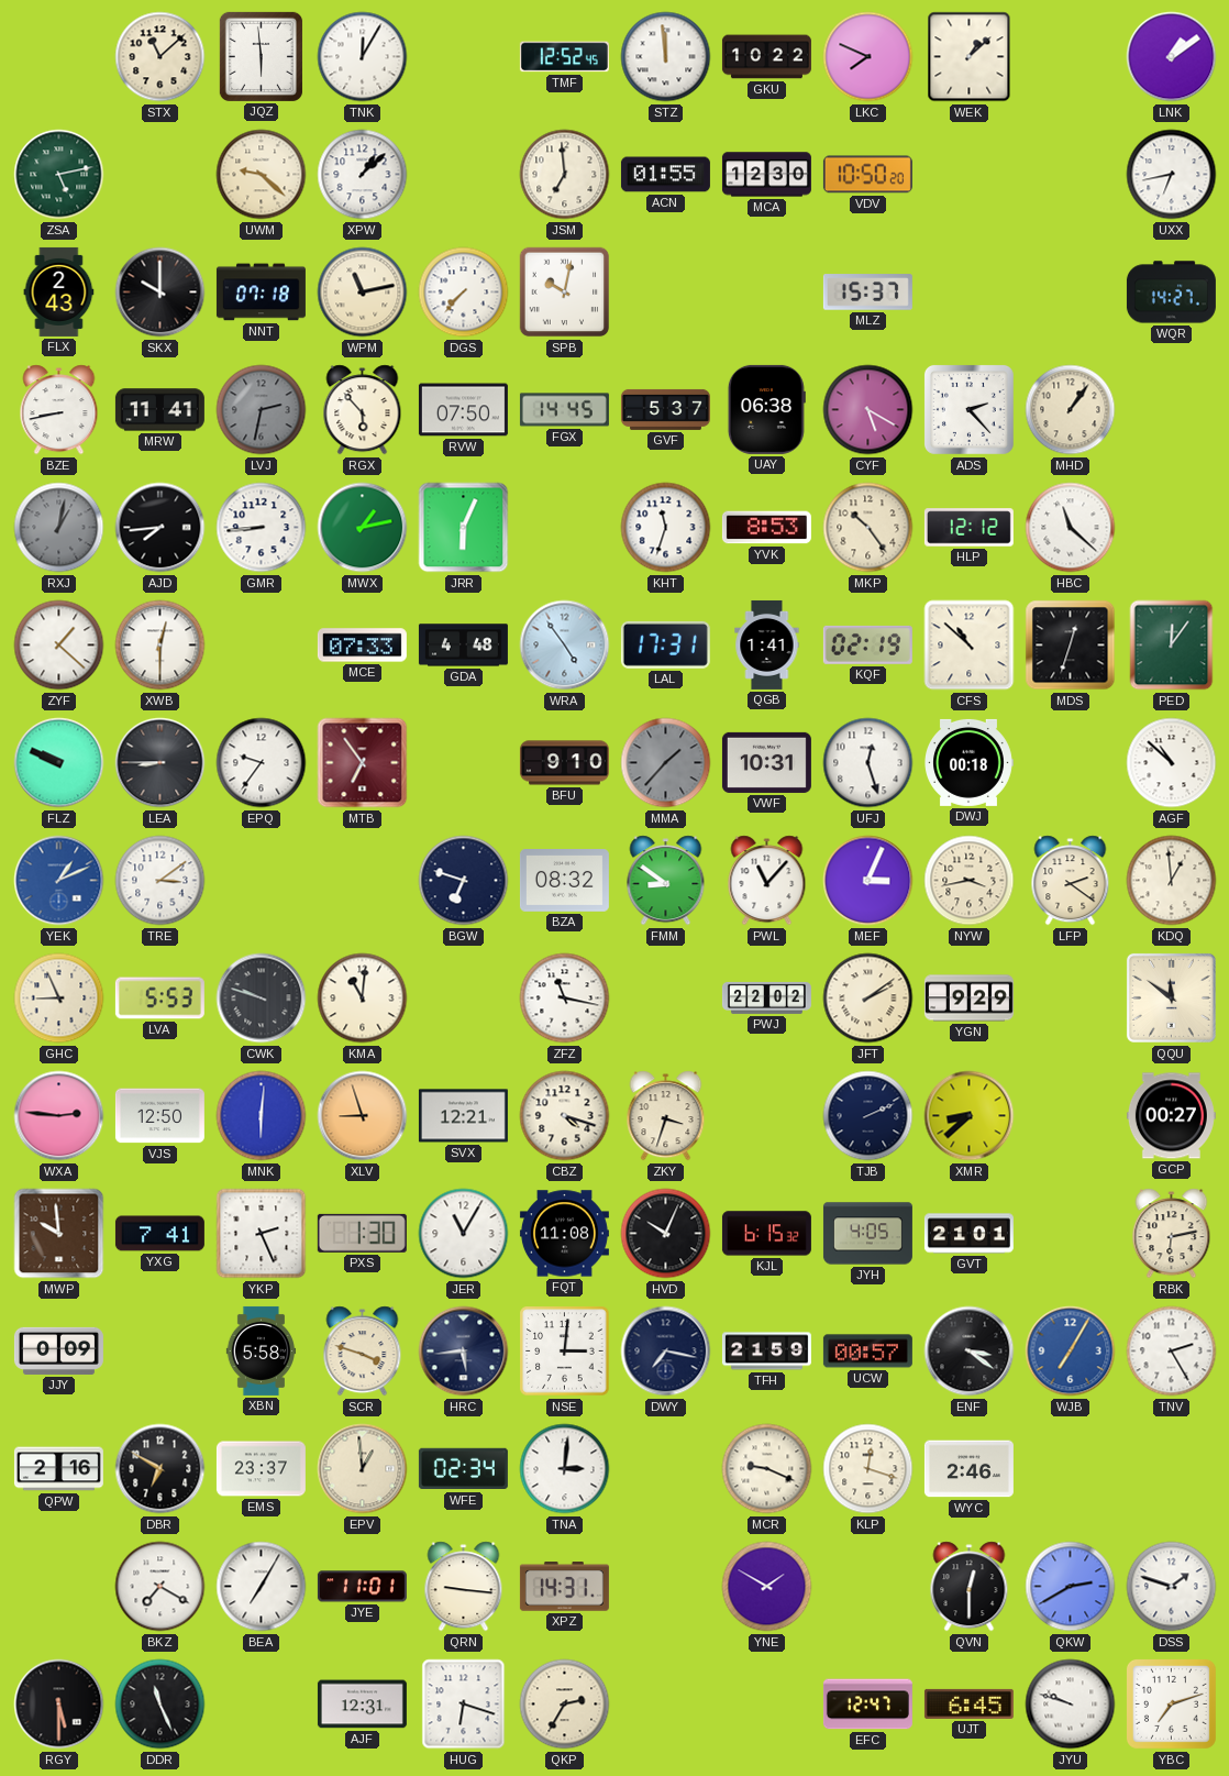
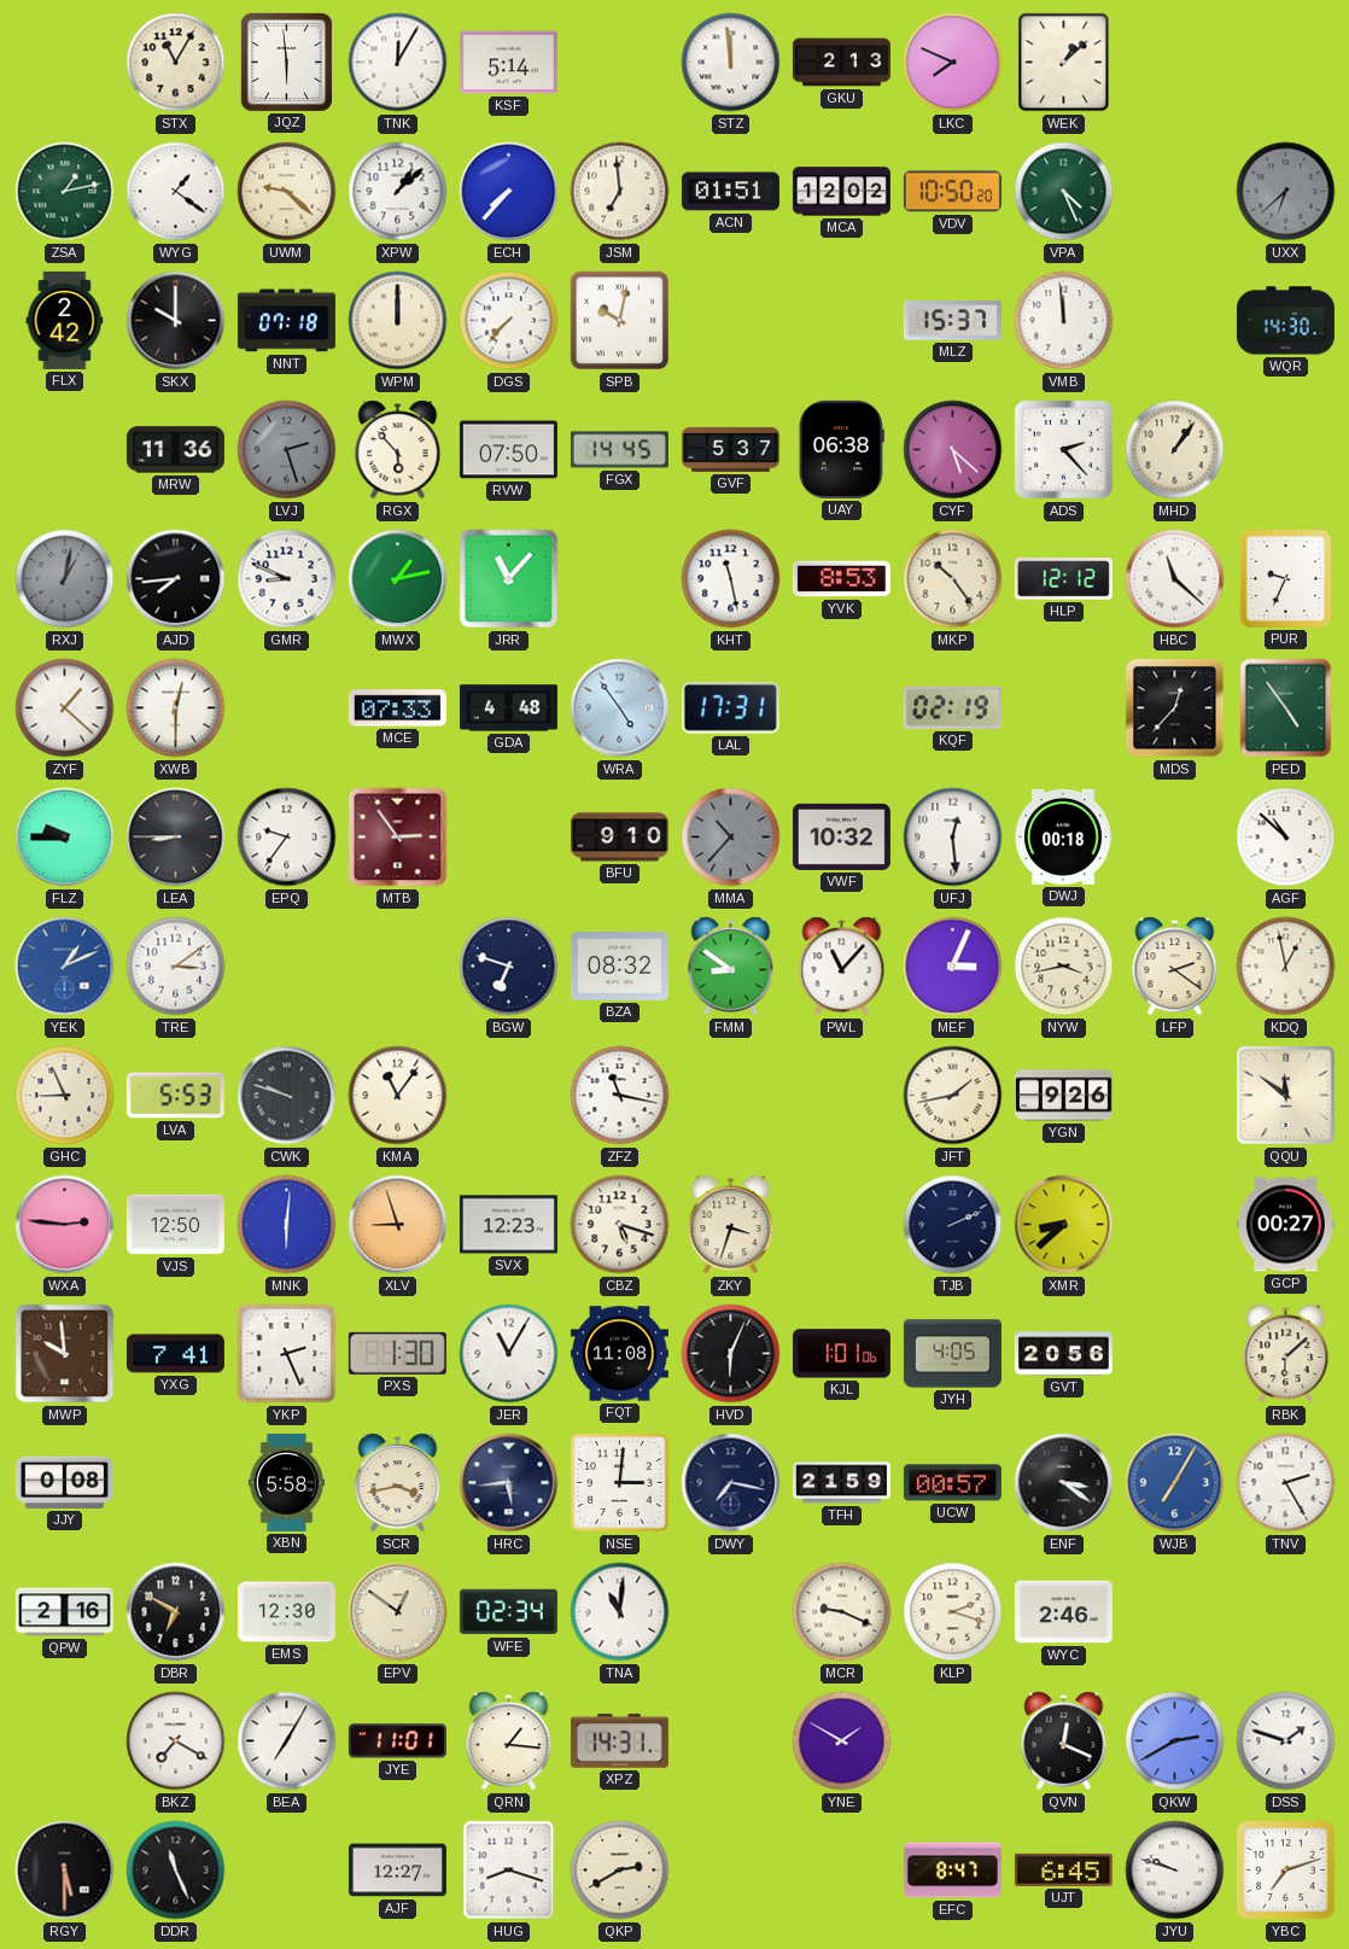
STX: 11:08 -> 11:05 (176, 63)
KSF: none -> 5:14 (508, 63)
TMF: 12:52 -> none (564, 57)
GKU: 10:22 -> 2:13 (841, 63)
LNK: 1:09 -> none (1172, 57)
ZSA: 5:13 -> 1:13 (65, 192)
WYG: none -> 1:21 (176, 192)
ECH: none -> 7:37 (509, 192)
ACN: 01:55 -> 01:51 (730, 192)
MCA: 12:30 -> 12:02 (841, 192)
VPA: none -> 4:26 (1064, 192)
UXX: 6:43 -> 6:38 (1286, 192)
UXX dial: white -> grey (1286, 192)
FLX: 2:43 -> 2:42 (65, 320)
WPM: 11:13 -> 12:00 (398, 321)
VMB: none -> 11:59 (1064, 321)
WQR: 14:27 -> 14:30 (1285, 321)
BZE: 8:43 -> none (59, 410)
MRW: 11:41 -> 11:36 (175, 450)
LVJ: 2:32 -> 2:27 (287, 450)
CYF: 5:20 -> 5:22 (953, 450)
GMR: 8:44 -> 8:49 (287, 579)
JRR: 6:04 -> 11:07 (509, 579)
KHT: 11:33 -> 11:28 (731, 579)
PUR: none -> 9:34 (1285, 578)
QGB: 1:41 -> none (767, 644)
CFS: 10:52 -> none (970, 646)
MDS: 12:33 -> 12:37 (1175, 708)
PED: 12:06 -> 4:54 (1286, 708)
FLZ: 9:49 -> 9:45 (65, 838)
MTB: 6:54 -> 2:54 (398, 838)
MMA: 1:37 -> 10:37 (731, 838)
VWF: 10:31 -> 10:32 (841, 836)
UFJ: 12:27 -> 12:29 (953, 838)
KDQ: 12:59 -> 12:58 (1286, 967)
KMA: 11:01 -> 11:06 (398, 1096)
PWJ: 22:02 -> none (766, 997)
JFT: 2:09 -> 1:43 (953, 1096)
YGN: 9:29 -> 9:26 (1063, 1096)
SVX: 12:21 -> 12:23 (508, 1225)
CBZ: 4:18 -> 5:18 (620, 1225)
HVD: 10:04 -> 6:04 (731, 1354)
KJL: 6:15 -> 1:01 (841, 1354)
GVT: 21:01 -> 20:56 (1063, 1354)
RBK: 6:13 -> 6:08 (1286, 1354)
JJY: 0:09 -> 0:08 (64, 1482)
SCR: 3:48 -> 3:43 (398, 1483)
EMS: 23:37 -> 12:30 (286, 1612)
EPV: 12:59 -> 12:51 (398, 1612)
TNA: 3:01 -> 11:01 (620, 1612)
KLP: 12:18 -> 2:18 (953, 1612)
QRN: 9:16 -> 1:16 (509, 1741)
QVN: 12:30 -> 12:19 (1064, 1741)
AJF: 12:31 -> 12:27 (397, 1871)
HUG: 6:18 -> 8:18 (509, 1871)
QKP: 2:35 -> 2:40 (620, 1871)
EFC: 12:47 -> 8:47 (952, 1871)
